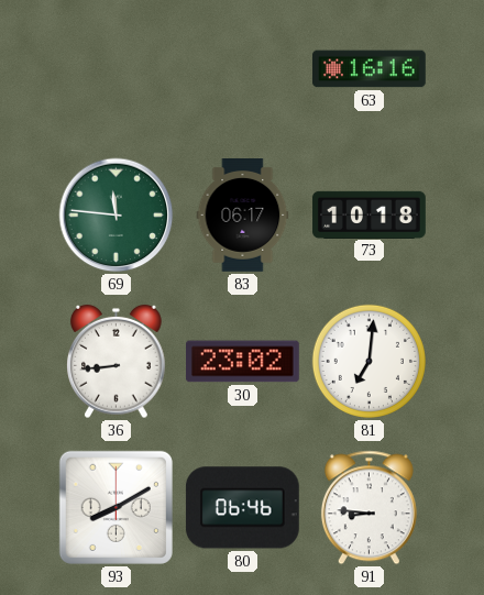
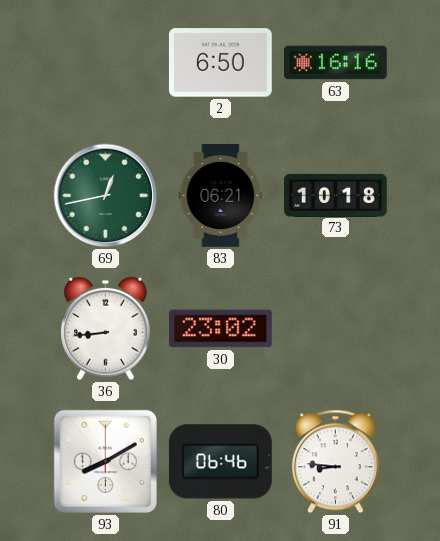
2: none -> 6:50 (220, 63)
69: 11:46 -> 12:43 (106, 196)
83: 06:17 -> 06:21 (221, 196)
81: 7:01 -> none (369, 361)
